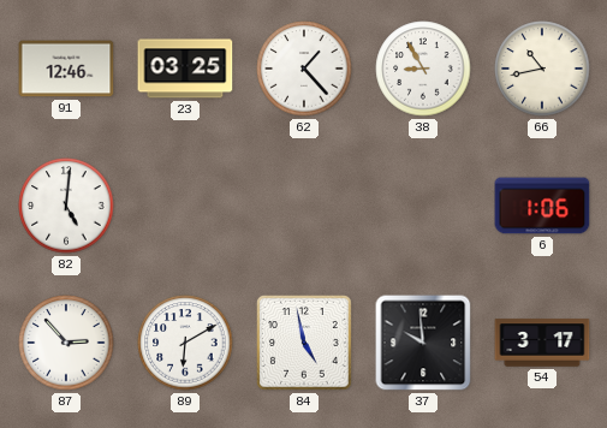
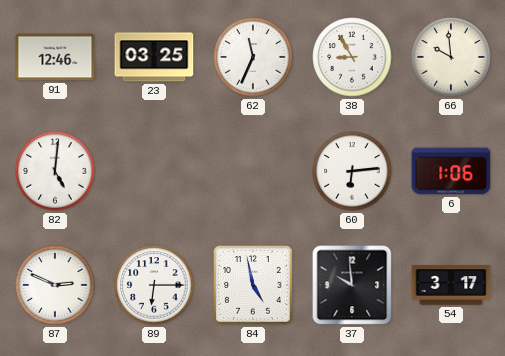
62: 1:23 -> 11:34 (253, 57)
66: 10:43 -> 9:59 (451, 57)
60: none -> 6:14 (352, 171)
87: 2:53 -> 2:49 (55, 285)
89: 6:10 -> 6:15 (154, 285)
